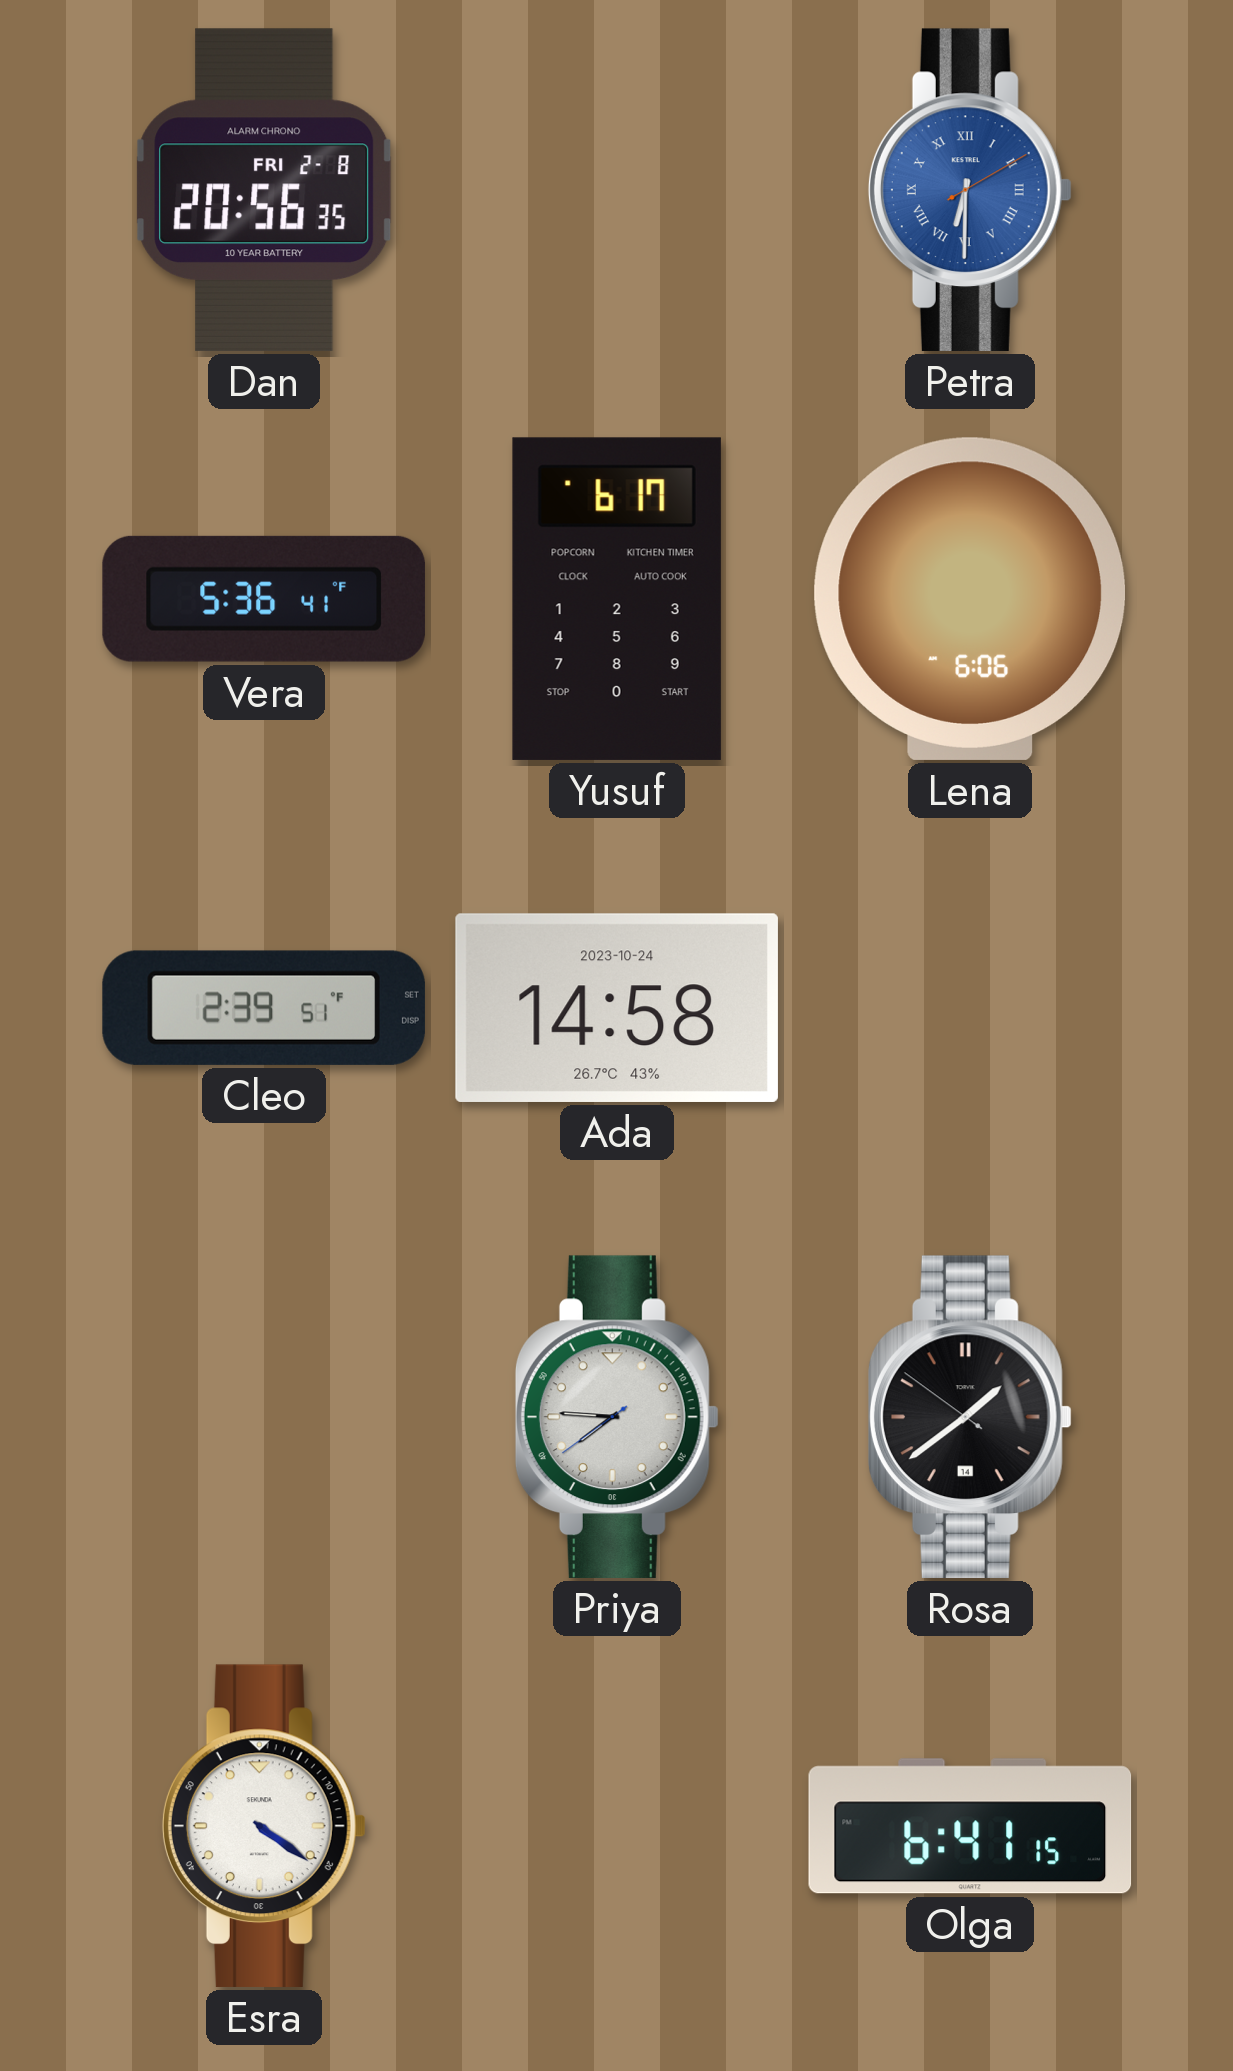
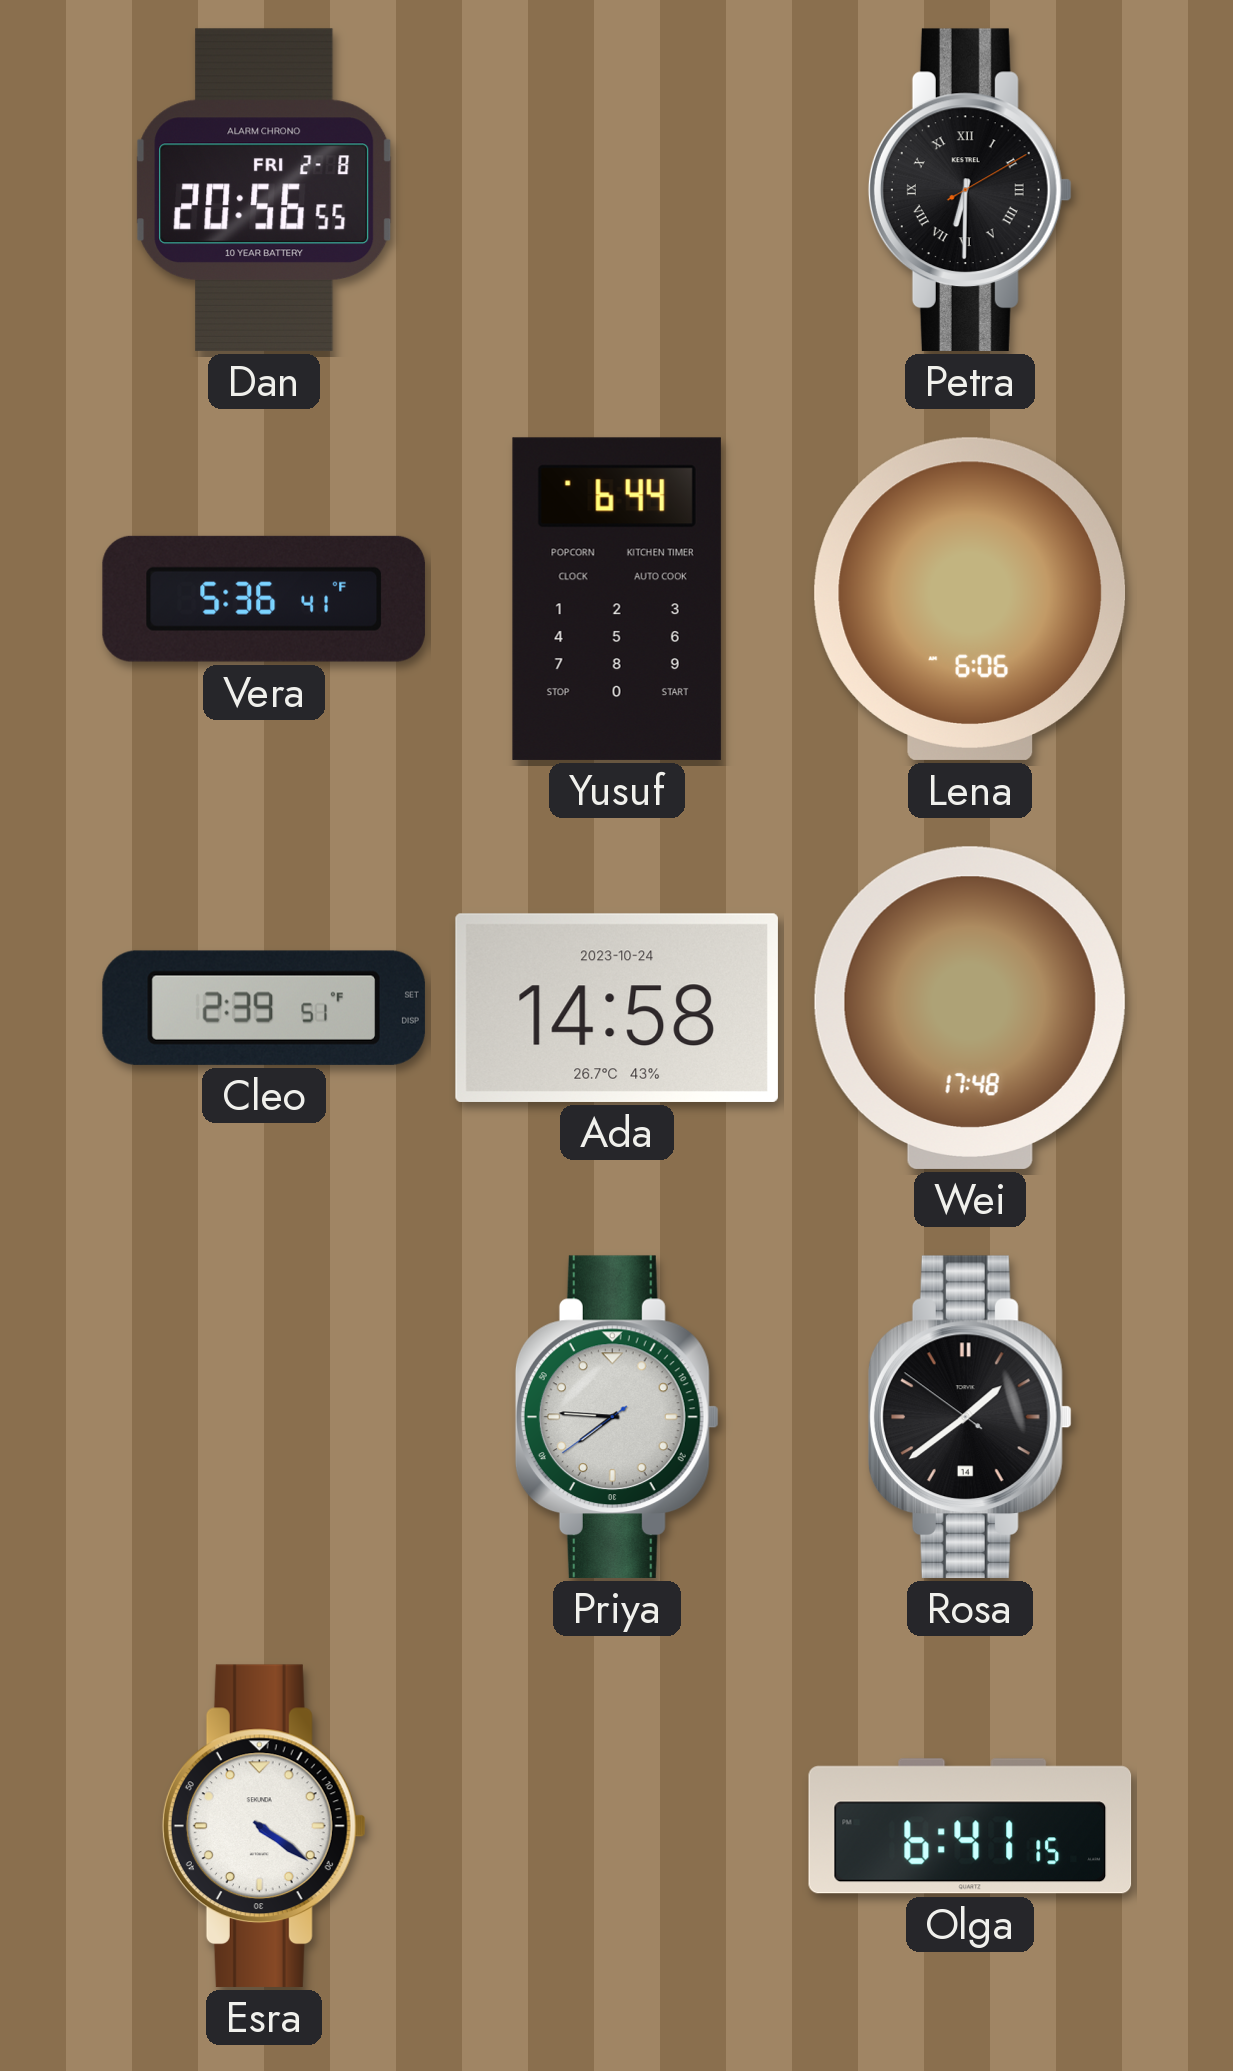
Dan: 20:56:35 -> 20:56:55 (264, 190)
Petra dial: blue -> black (970, 190)
Yusuf: 6:17 -> 6:44 (617, 599)
Wei: none -> 17:48 (970, 1008)
